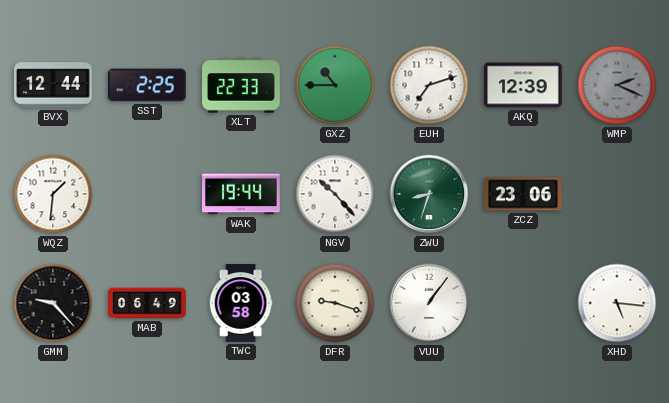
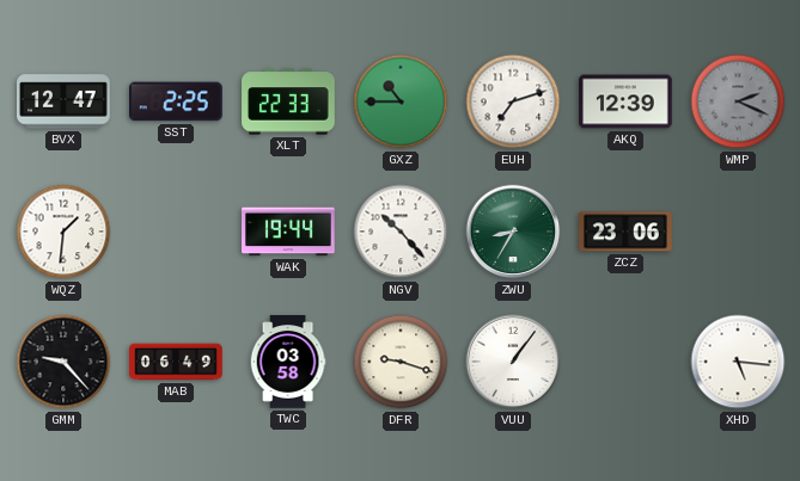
BVX: 12:44 -> 12:47 (65, 101)
ZWU: 8:33 -> 8:35 (513, 232)
